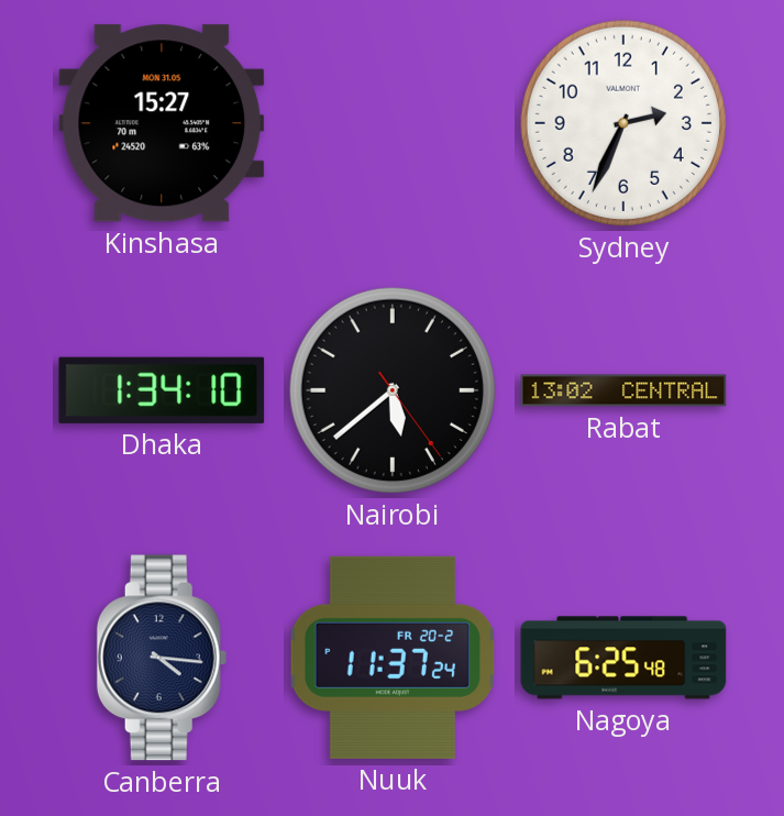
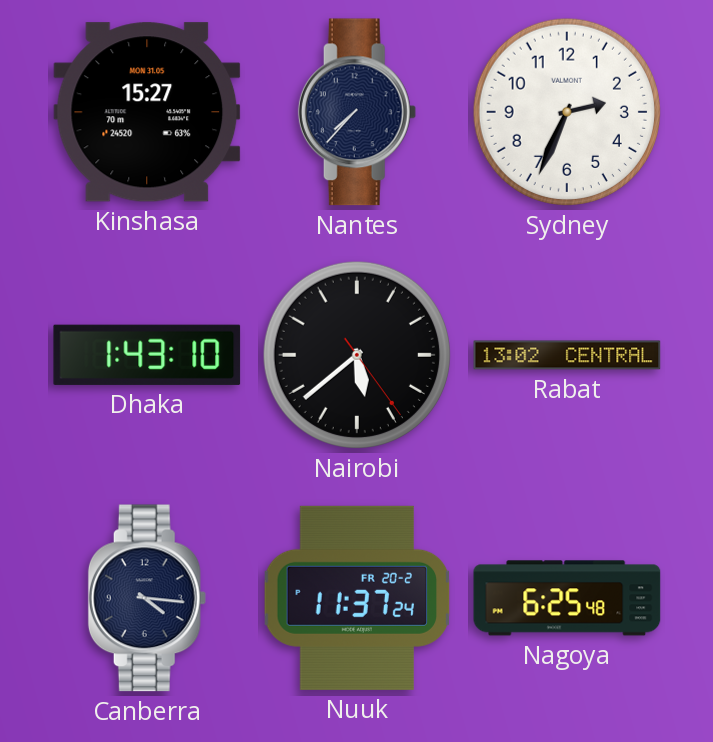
Nantes: none -> 7:37 (357, 112)
Dhaka: 1:34 -> 1:43 (147, 355)
